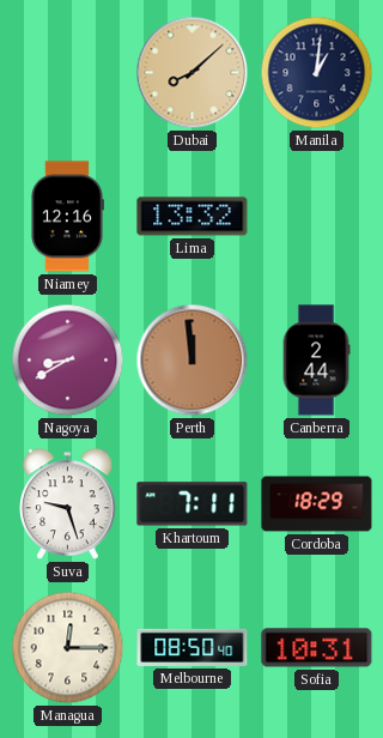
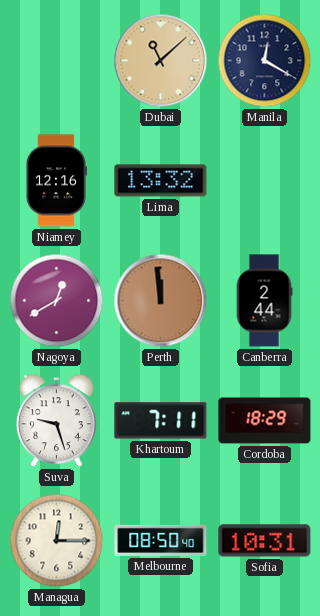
Dubai: 8:08 -> 11:08 (161, 61)
Manila: 1:01 -> 12:20 (265, 61)
Nagoya: 8:40 -> 12:40 (57, 301)
